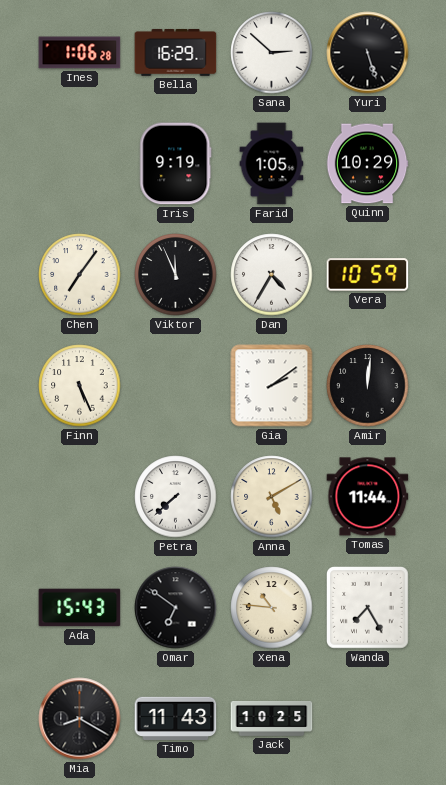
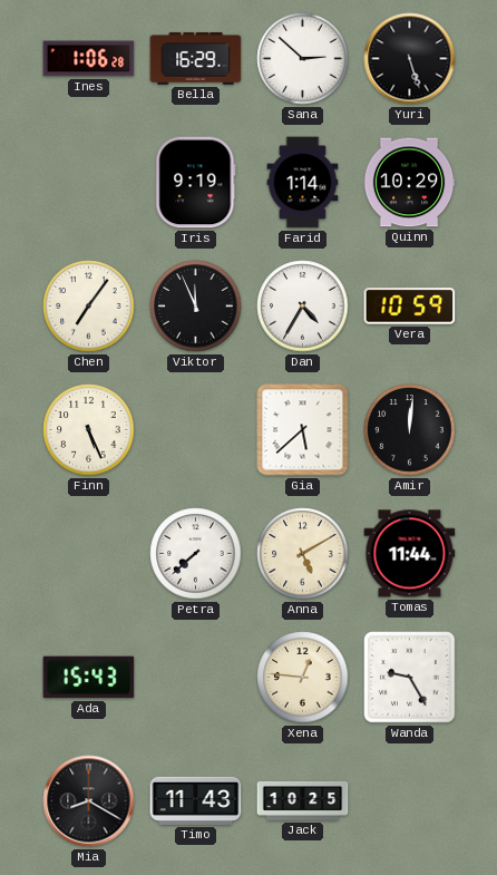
Farid: 1:05 -> 1:14 (303, 183)
Gia: 2:09 -> 5:38 (303, 430)
Omar: 6:51 -> none (176, 608)
Xena: 10:46 -> 12:46 (303, 678)
Wanda: 7:25 -> 9:25 (410, 678)
